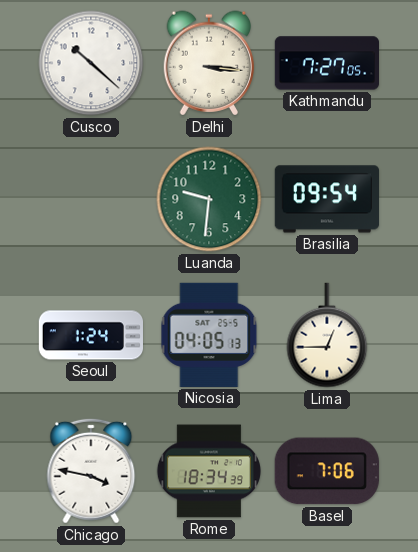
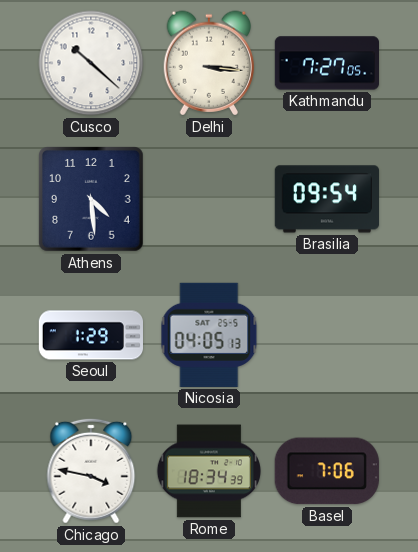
Athens: none -> 4:29 (92, 200)
Luanda: 9:31 -> none (209, 199)
Seoul: 1:24 -> 1:29 (90, 335)
Lima: 12:45 -> none (327, 335)
